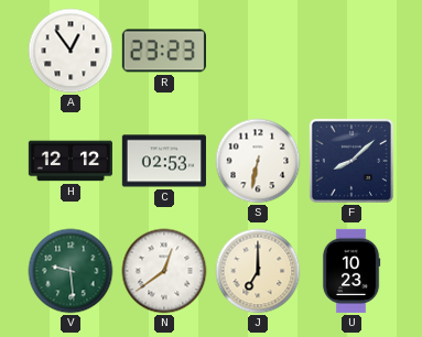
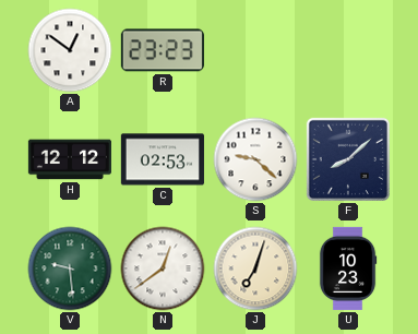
A: 12:54 -> 12:51 (70, 50)
S: 6:32 -> 9:22 (255, 159)
J: 7:00 -> 7:03 (255, 269)
